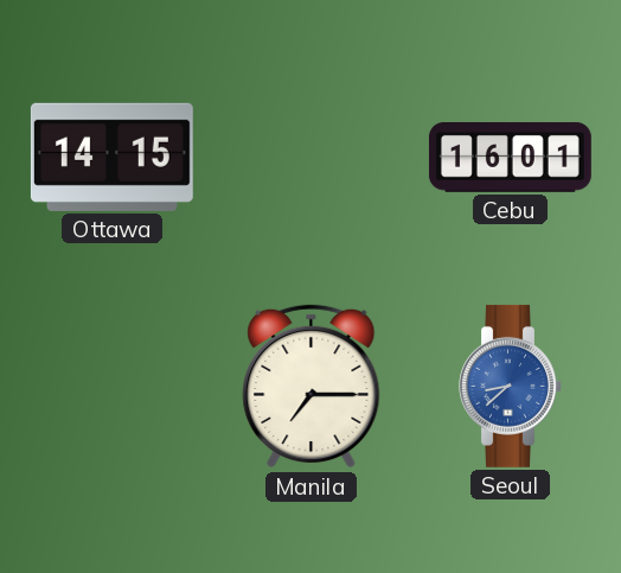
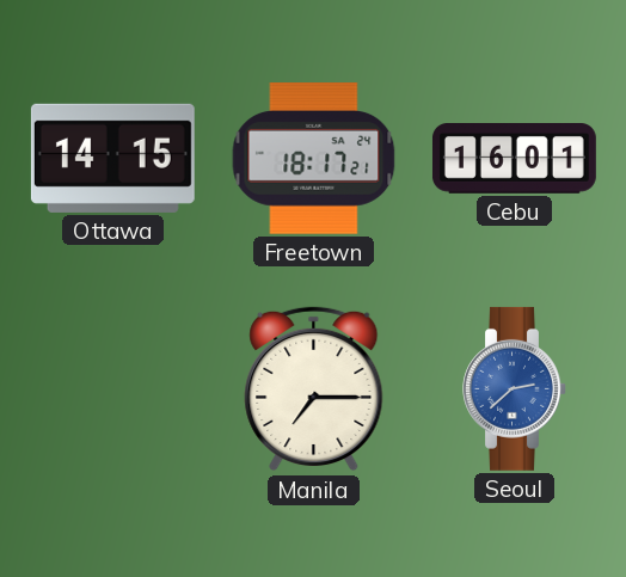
Freetown: none -> 18:17 (314, 159)
Seoul: 8:38 -> 2:38 (515, 388)
